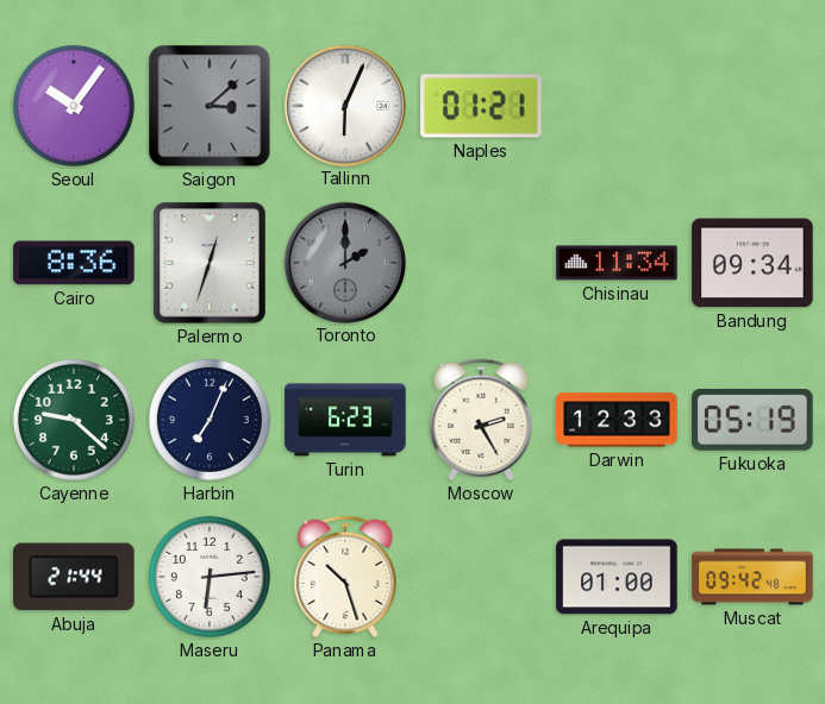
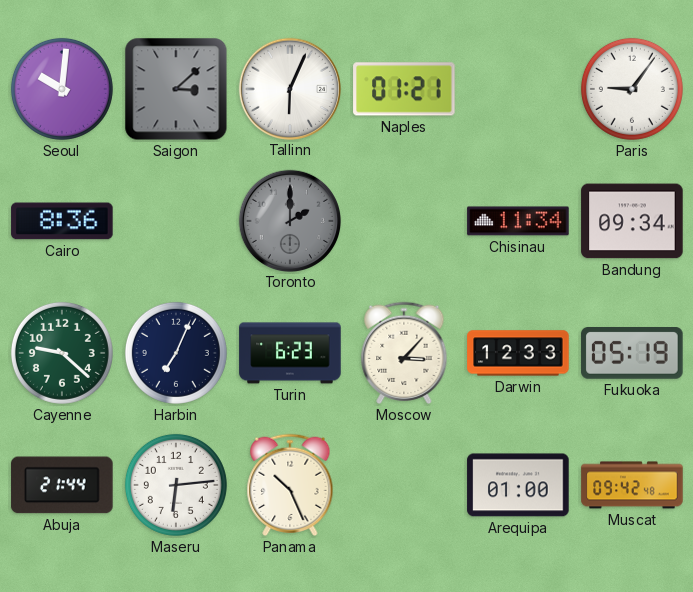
Seoul: 10:06 -> 10:01 (62, 89)
Paris: none -> 9:06 (632, 89)
Palermo: 12:33 -> none (210, 263)
Moscow: 2:25 -> 3:07 (404, 353)
Panama: 10:27 -> 10:26 (290, 485)
